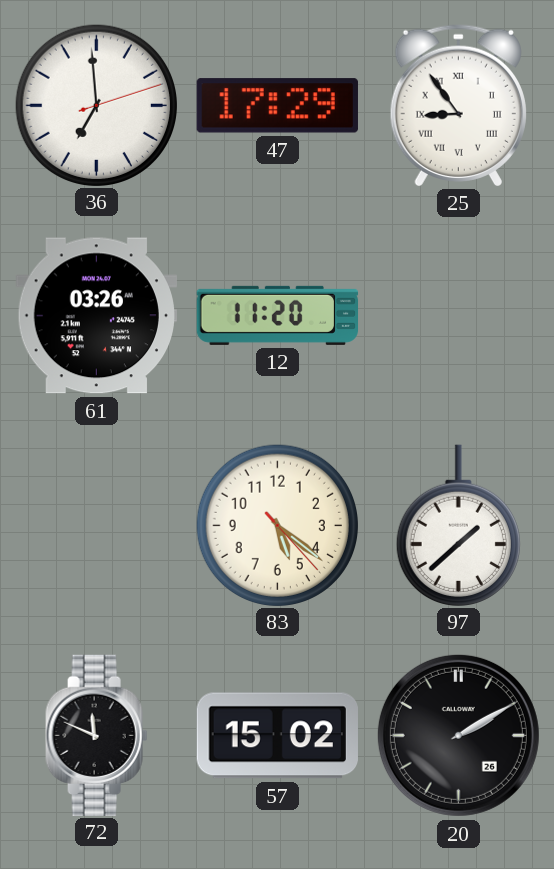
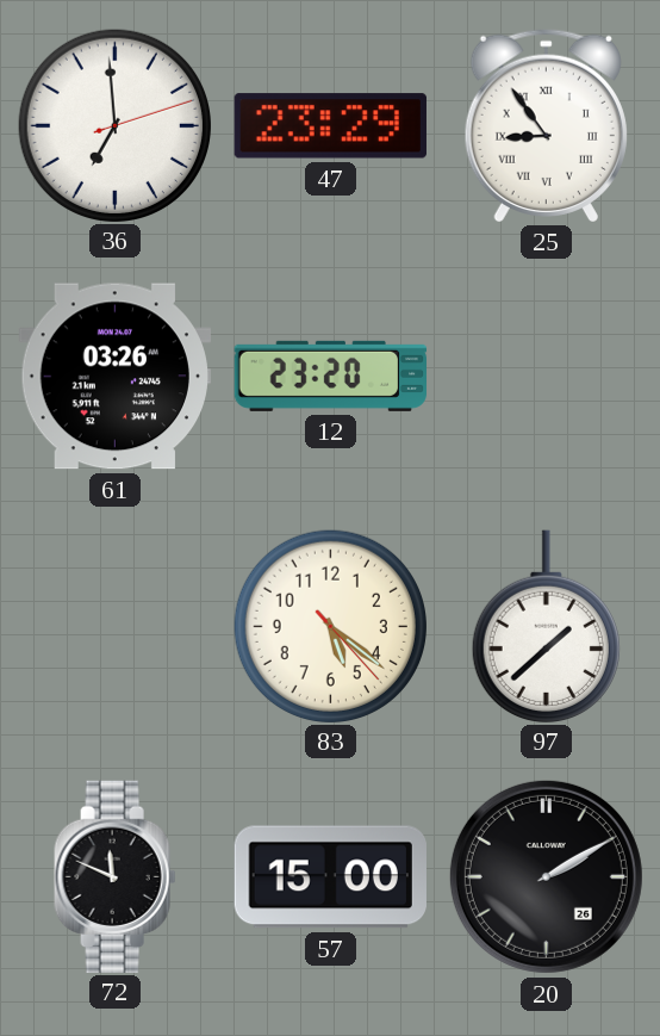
47: 17:29 -> 23:29 (330, 126)
12: 11:20 -> 23:20 (331, 376)
57: 15:02 -> 15:00 (330, 877)
